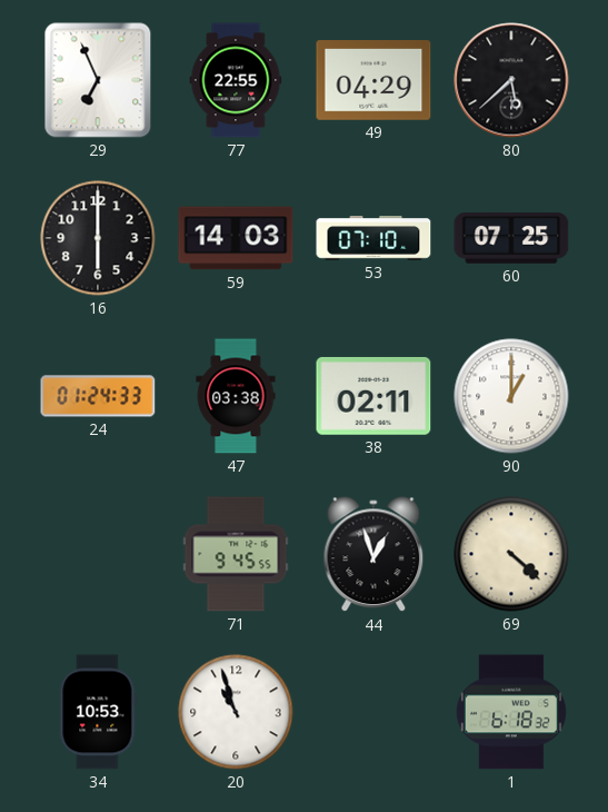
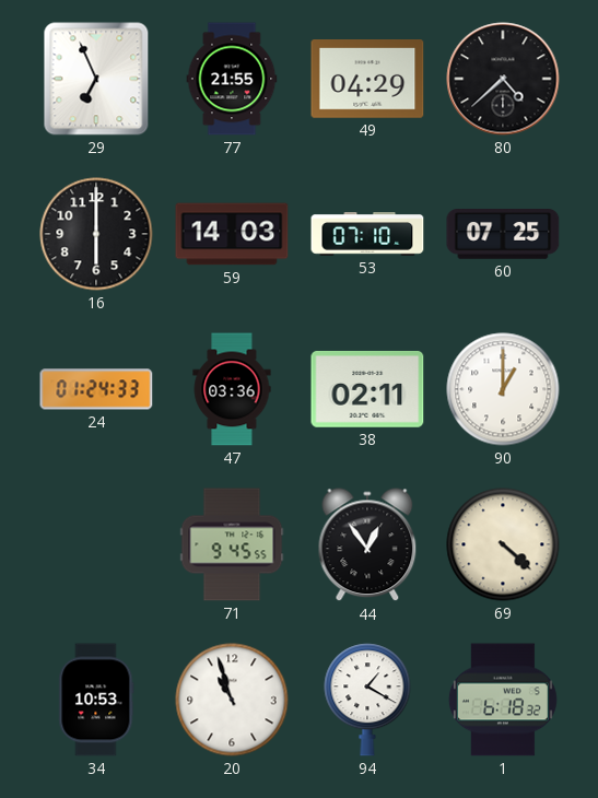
77: 22:55 -> 21:55 (232, 79)
80: 5:38 -> 4:38 (503, 79)
47: 03:38 -> 03:36 (232, 389)
44: 12:57 -> 12:54 (367, 545)
94: none -> 1:20 (367, 700)
